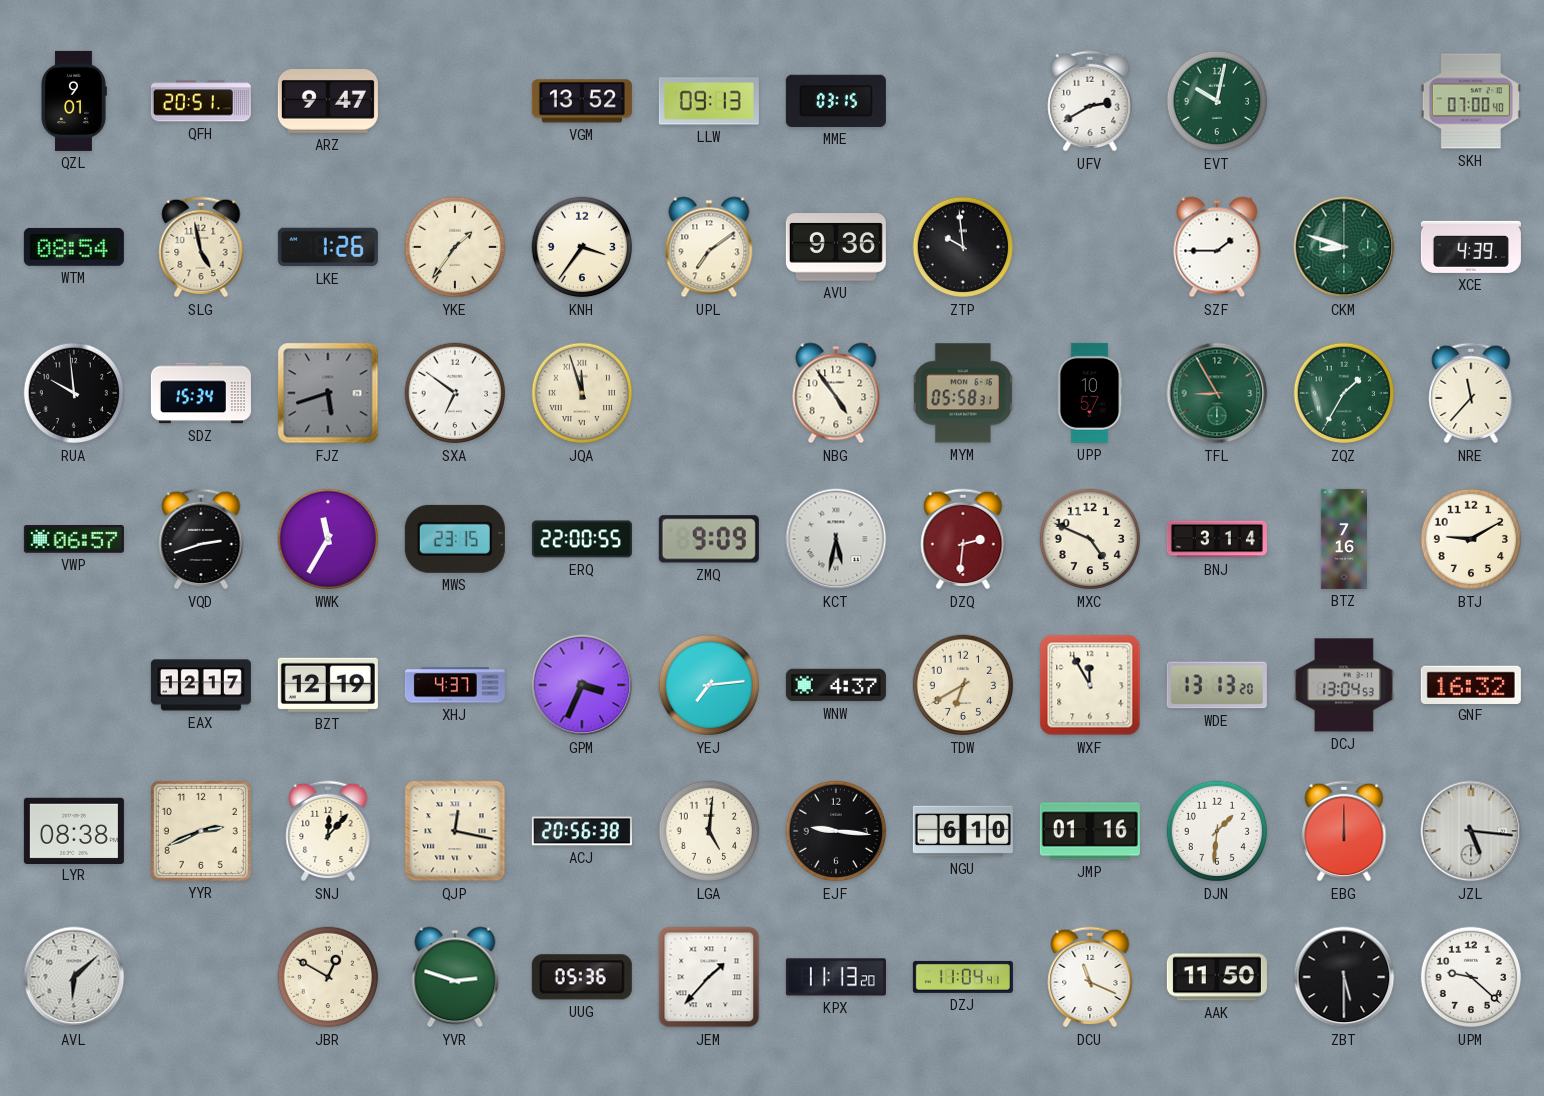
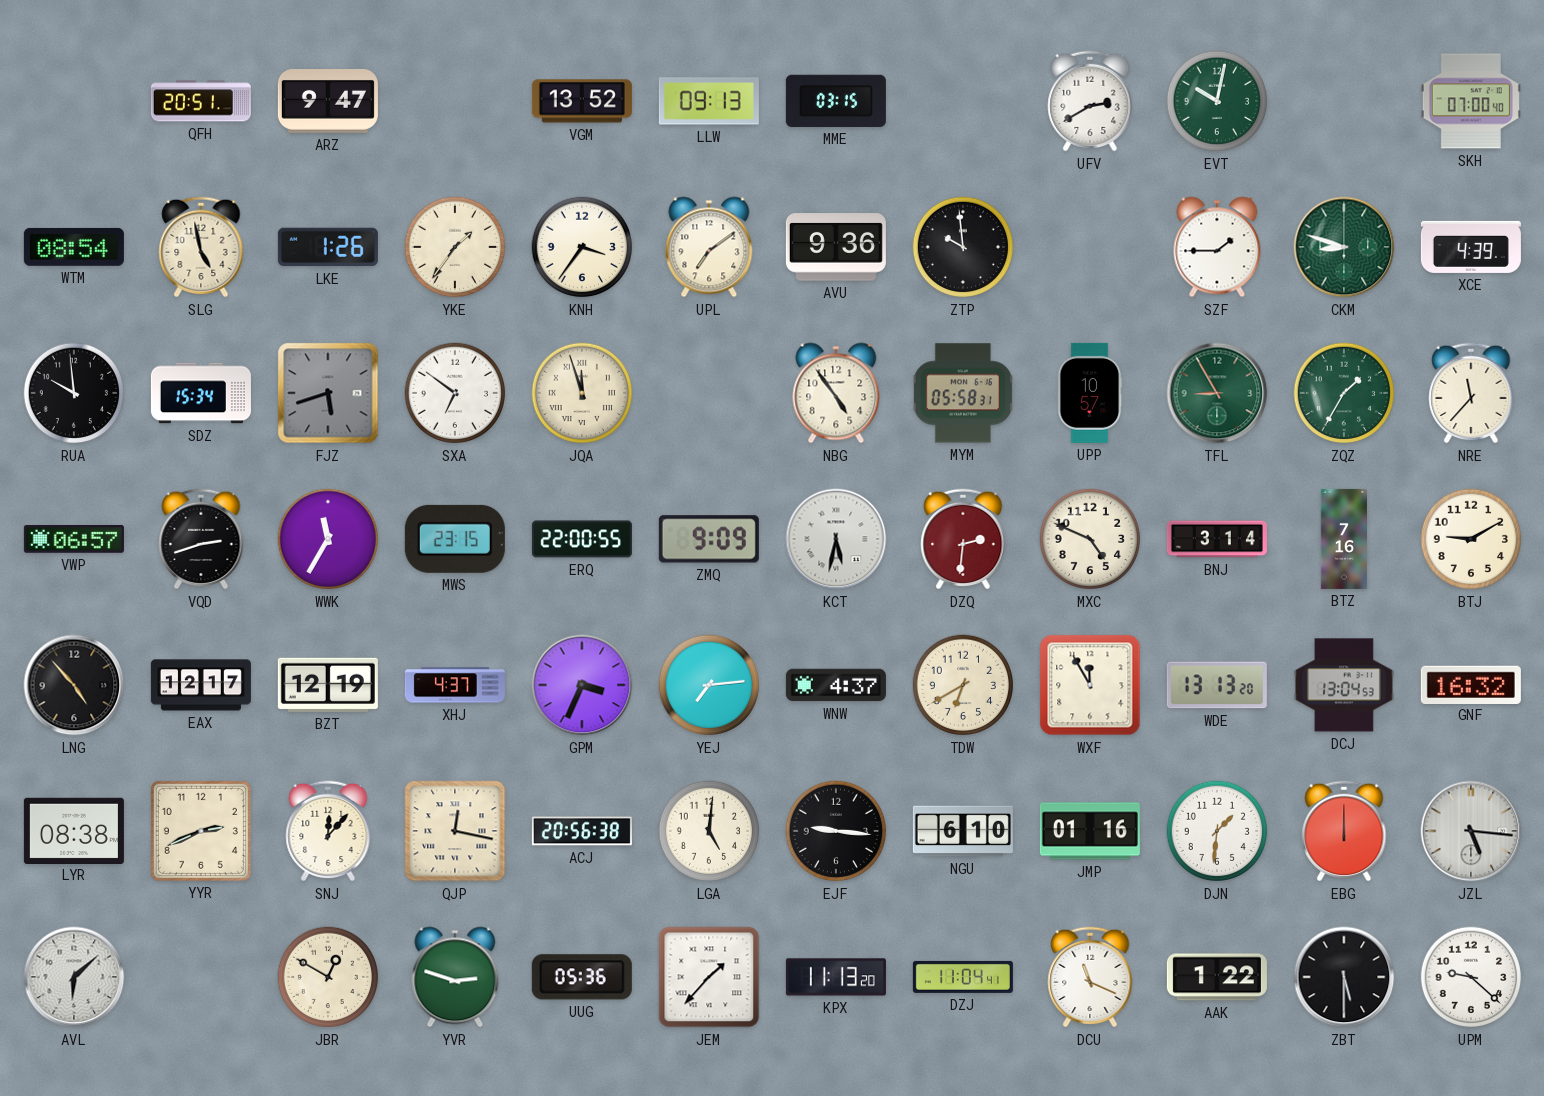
QZL: 9:01 -> none (74, 101)
LNG: none -> 4:53 (74, 685)
AAK: 11:50 -> 1:22 (1217, 977)
